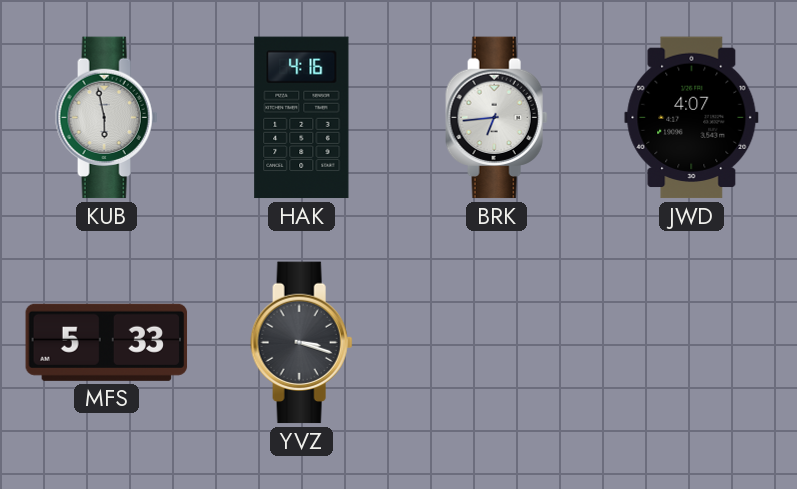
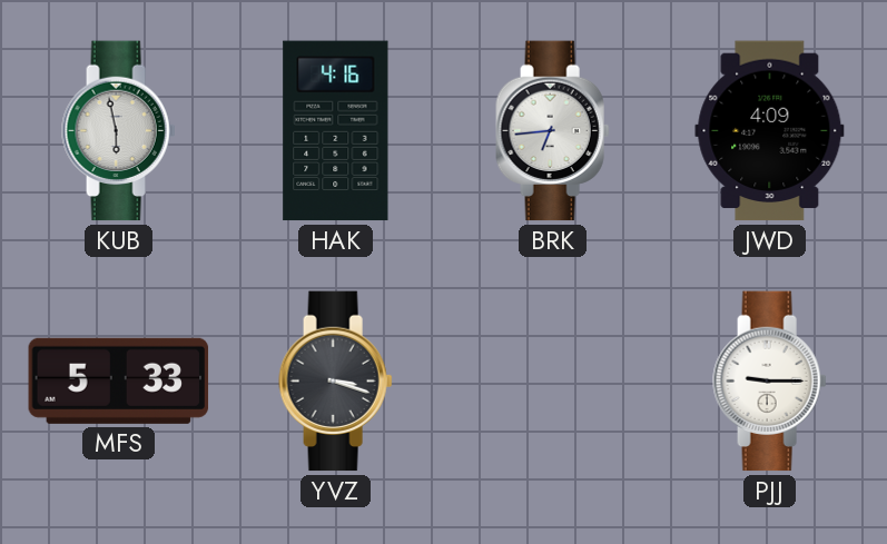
JWD: 4:07 -> 4:09 (770, 131)
PJJ: none -> 9:15 (770, 382)
